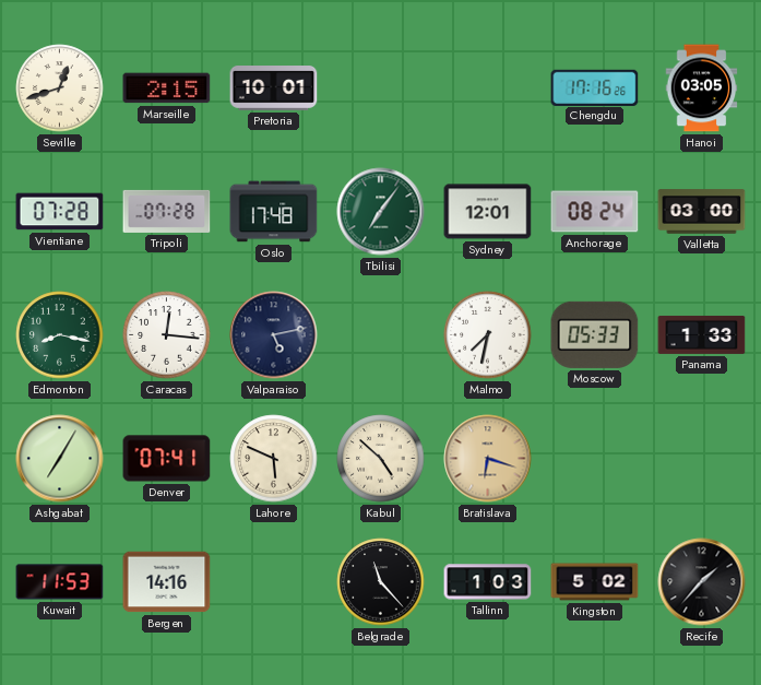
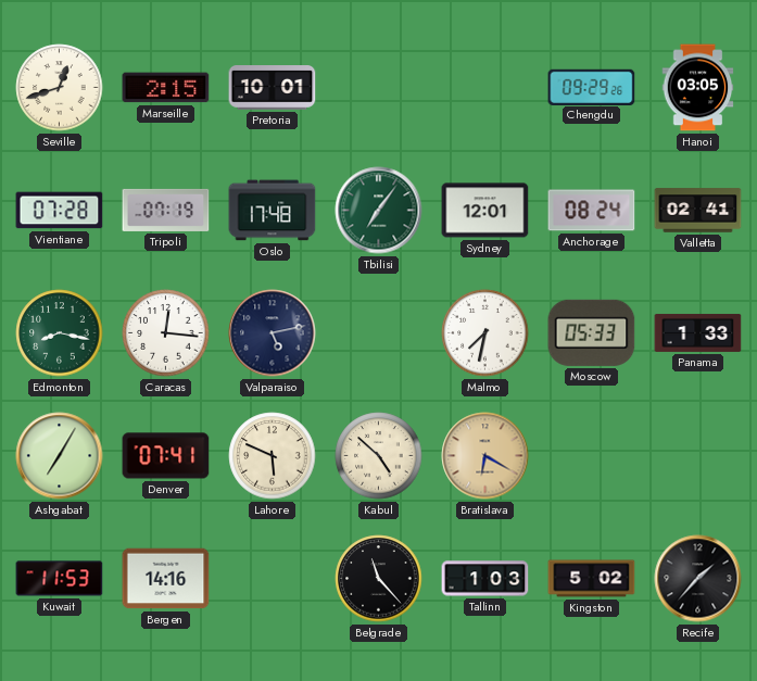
Chengdu: 17:16 -> 09:29 (592, 87)
Tripoli: 07:28 -> 07:19 (166, 210)
Valletta: 03:00 -> 02:41 (698, 211)
Bratislava: 6:18 -> 6:20 (485, 456)
